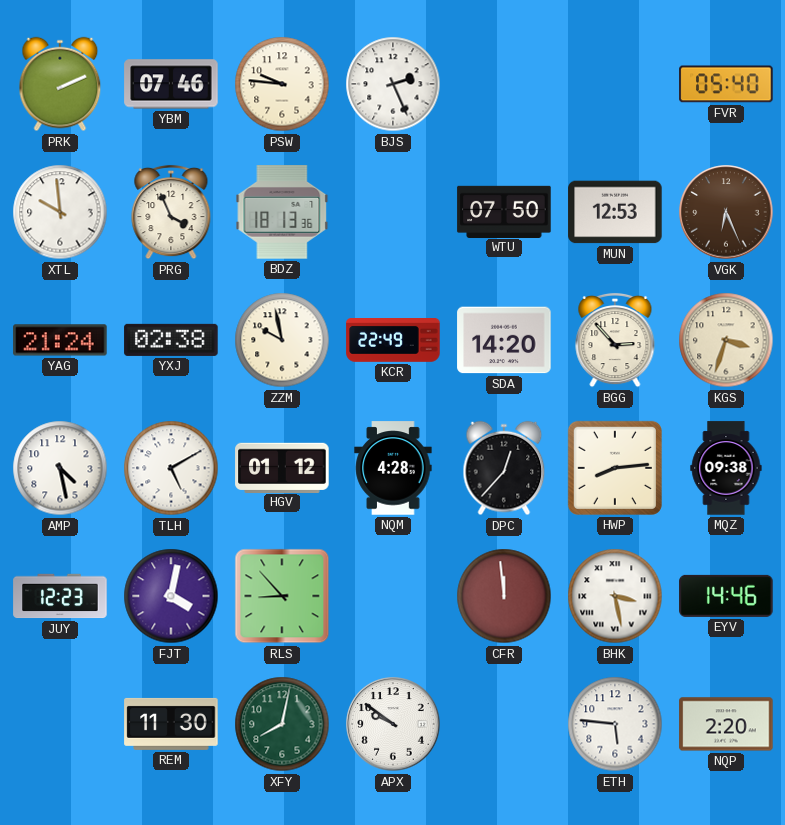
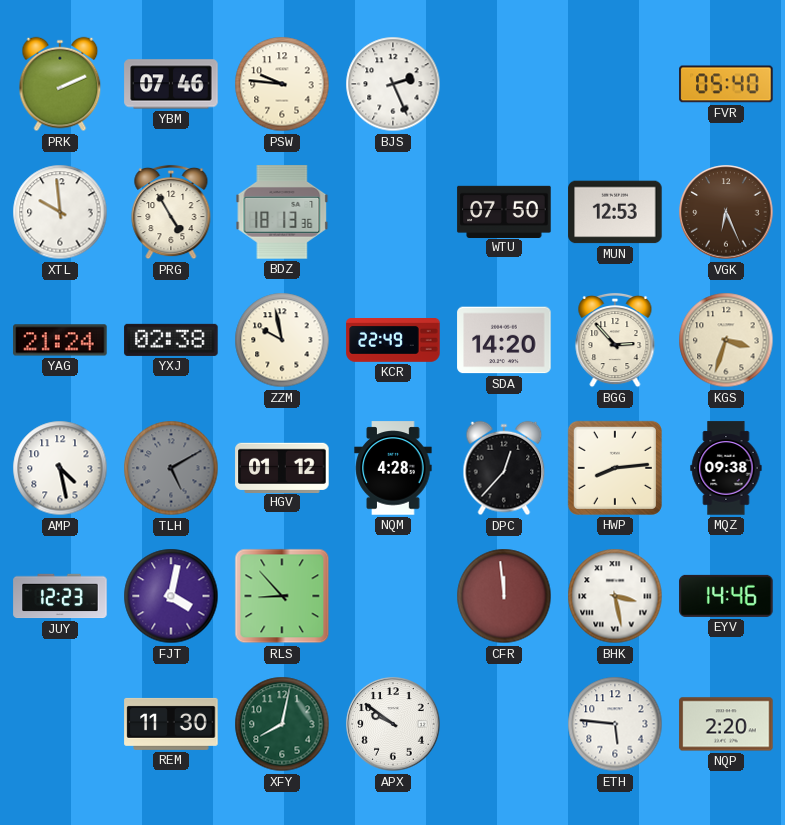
PRG: 3:56 -> 4:55 (171, 212)
TLH dial: white -> grey (171, 468)
